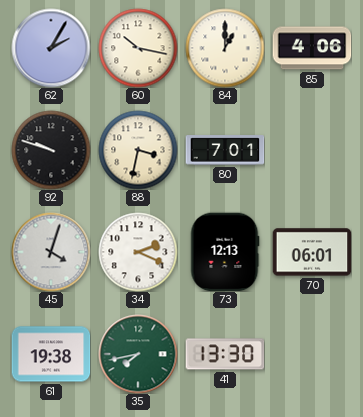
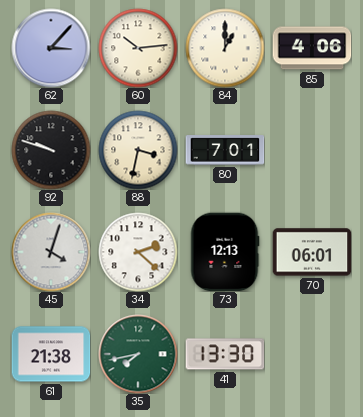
62: 2:05 -> 3:07 (51, 48)
60: 10:17 -> 10:14 (138, 48)
34: 2:19 -> 2:22 (138, 252)
61: 19:38 -> 21:38 (51, 354)
